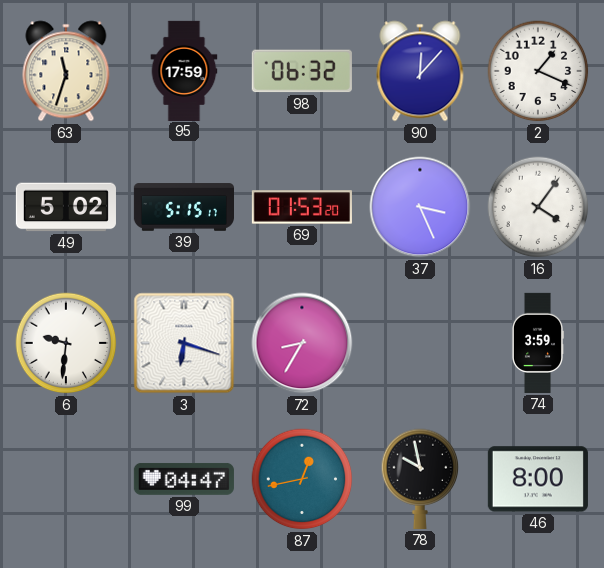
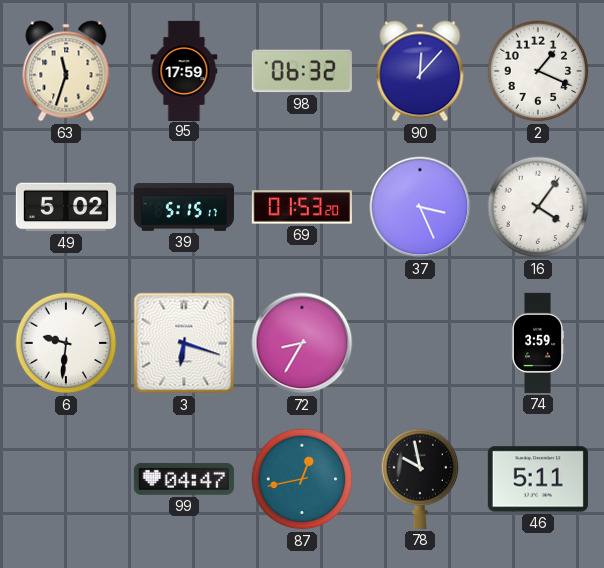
46: 8:00 -> 5:11 (538, 479)
